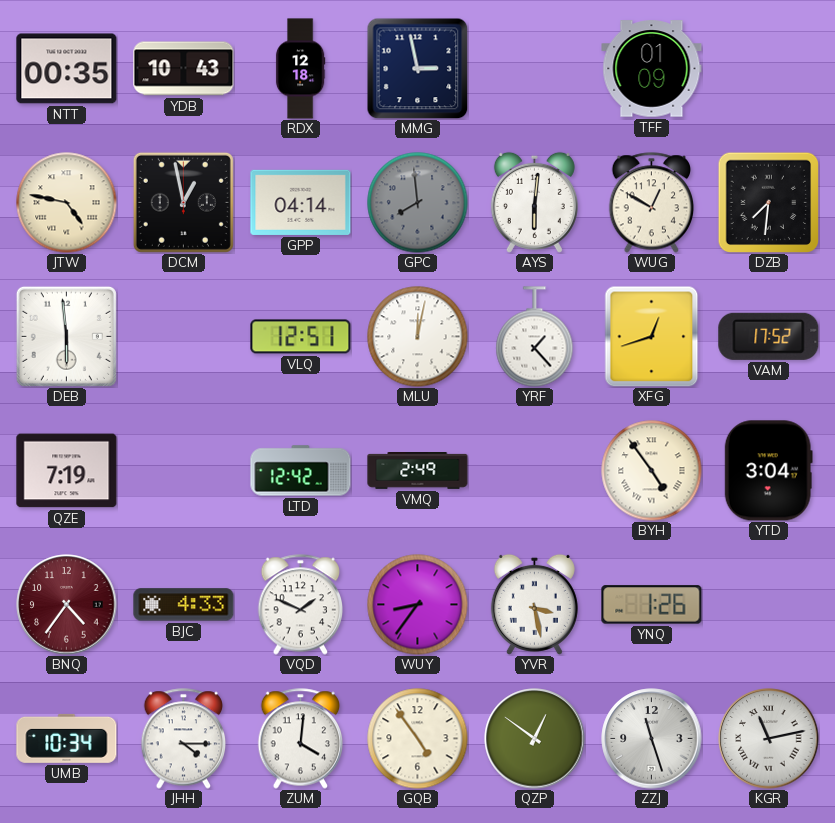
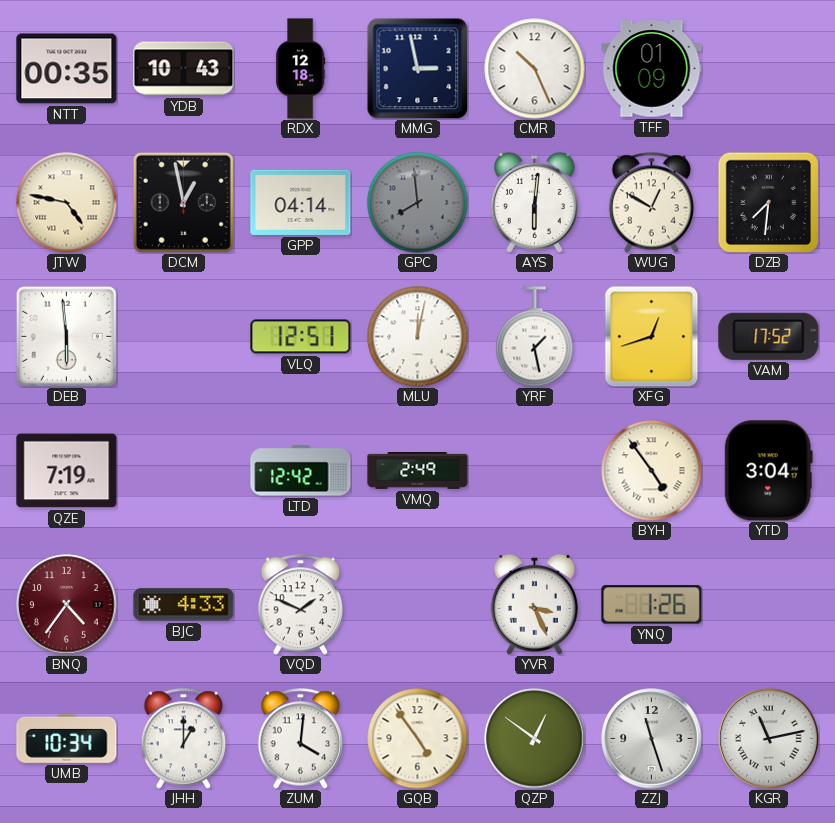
CMR: none -> 10:26 (535, 69)
YRF: 1:23 -> 1:28 (535, 337)
WUY: 8:36 -> none (418, 605)
YVR: 3:28 -> 3:26 (534, 604)
JHH: 4:15 -> 1:00 (184, 739)
